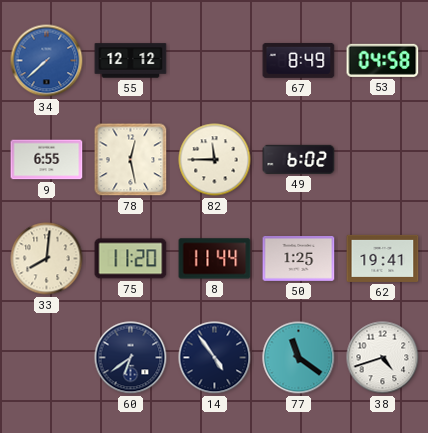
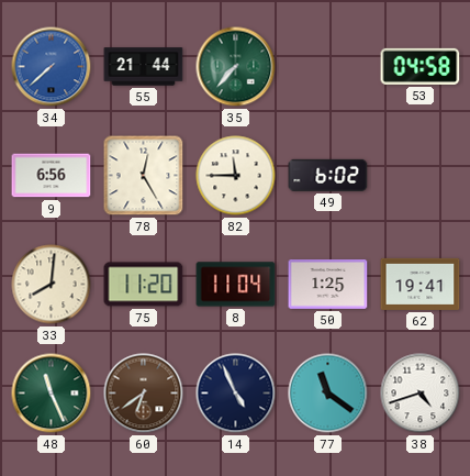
55: 12:12 -> 21:44 (144, 67)
35: none -> 7:37 (236, 67)
67: 8:49 -> none (299, 60)
9: 6:55 -> 6:56 (52, 176)
78: 12:28 -> 12:25 (144, 176)
8: 11:44 -> 11:04 (236, 285)
48: none -> 11:26 (52, 394)
60 dial: navy -> brown (144, 394)
14: 4:54 -> 4:56 (236, 394)
